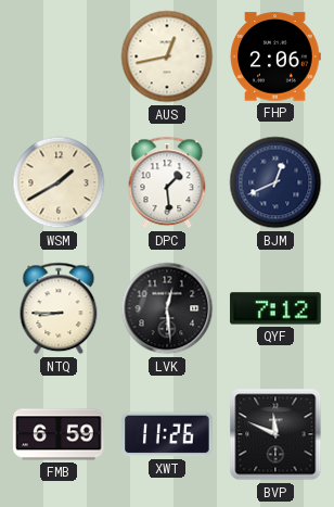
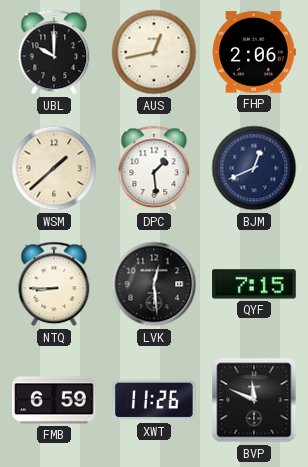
UBL: none -> 10:00 (54, 52)
WSM: 1:40 -> 1:38 (54, 168)
QYF: 7:12 -> 7:15 (254, 284)
